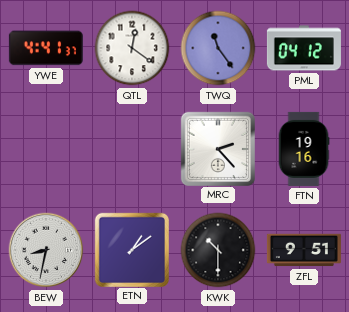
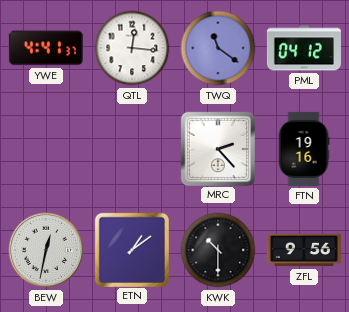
QTL: 12:21 -> 12:16 (132, 48)
TWQ: 11:24 -> 11:21 (218, 48)
BEW: 8:32 -> 12:32 (46, 250)
ZFL: 9:51 -> 9:56 (304, 250)
